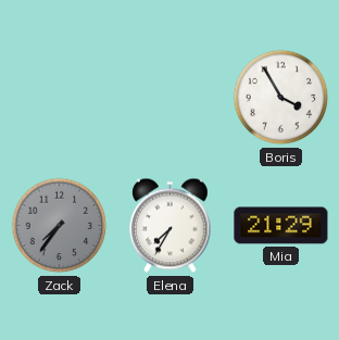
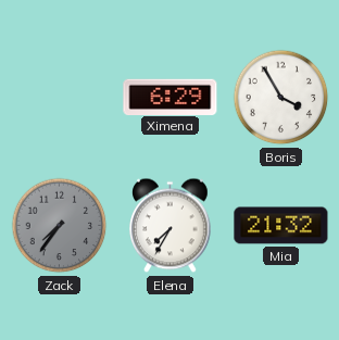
Ximena: none -> 6:29 (171, 97)
Mia: 21:29 -> 21:32 (281, 226)
